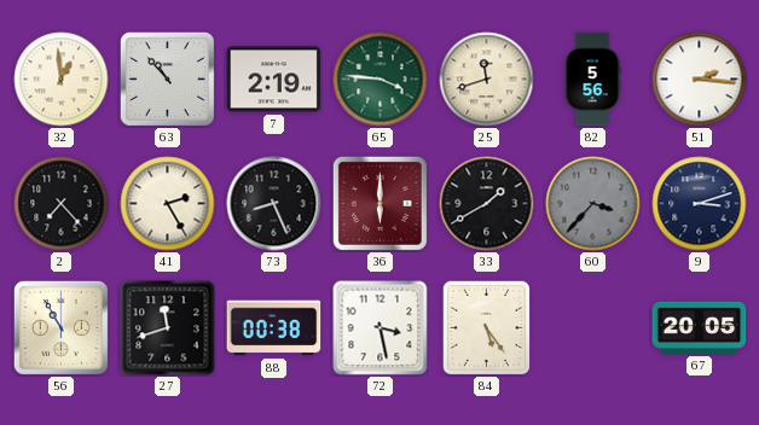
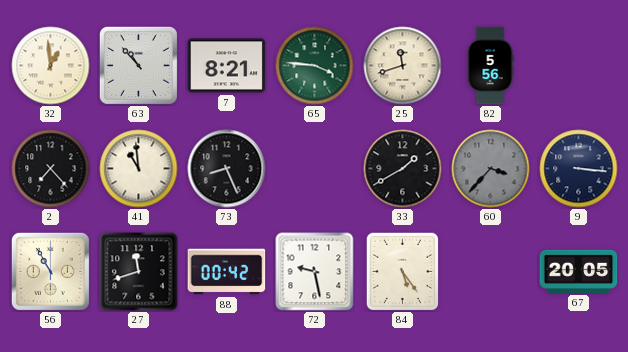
7: 2:19 -> 8:21 (227, 66)
51: 2:16 -> none (700, 80)
41: 2:25 -> 10:59 (139, 169)
36: 6:00 -> none (379, 203)
9: 3:12 -> 3:16 (579, 169)
88: 00:38 -> 00:42 (227, 272)
72: 3:28 -> 9:28 (315, 272)
